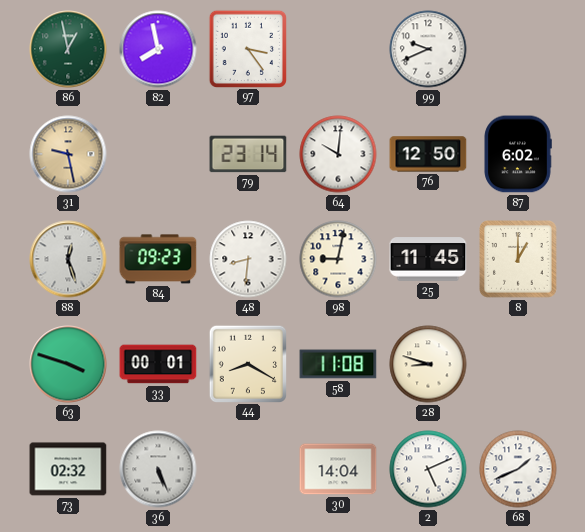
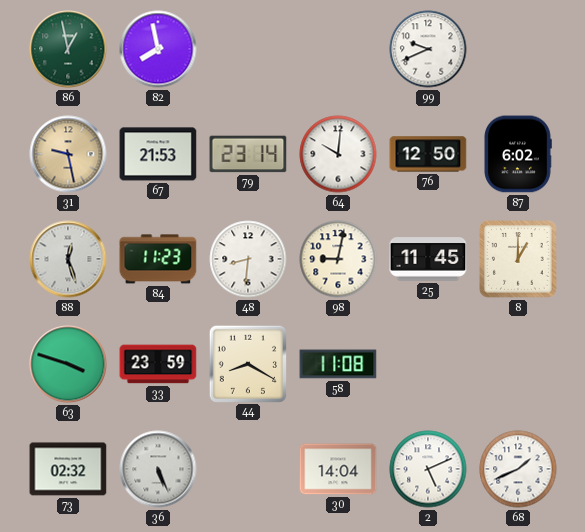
97: 3:24 -> none (247, 48)
67: none -> 21:53 (158, 154)
84: 09:23 -> 11:23 (158, 259)
33: 00:01 -> 23:59 (158, 364)
28: 8:48 -> none (428, 364)
